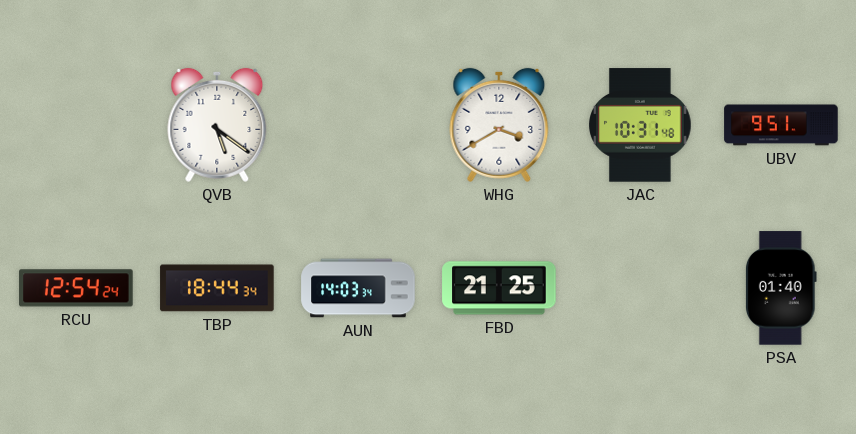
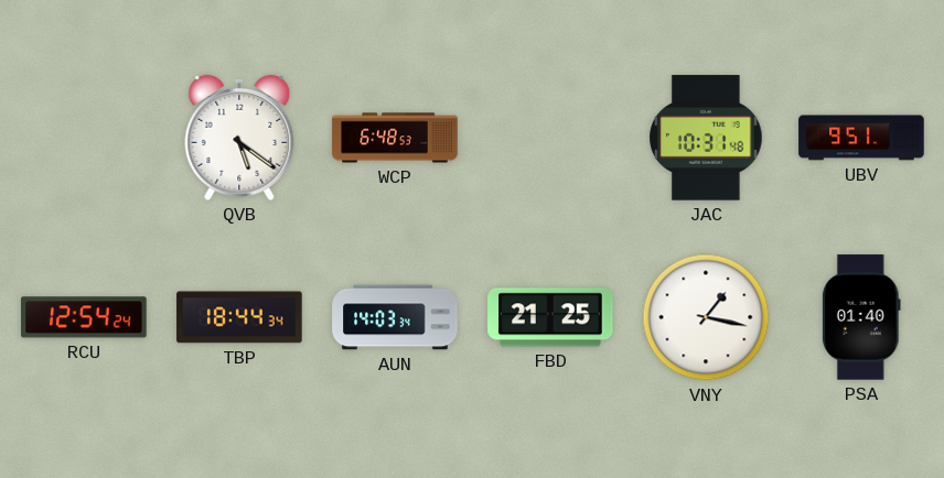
WCP: none -> 6:48 (395, 138)
WHG: 3:40 -> none (499, 125)
VNY: none -> 1:17 (706, 317)
